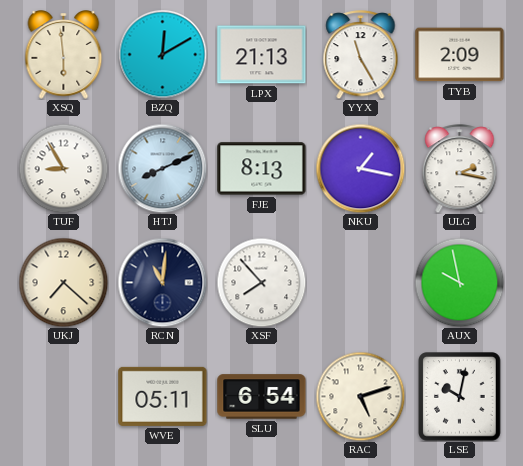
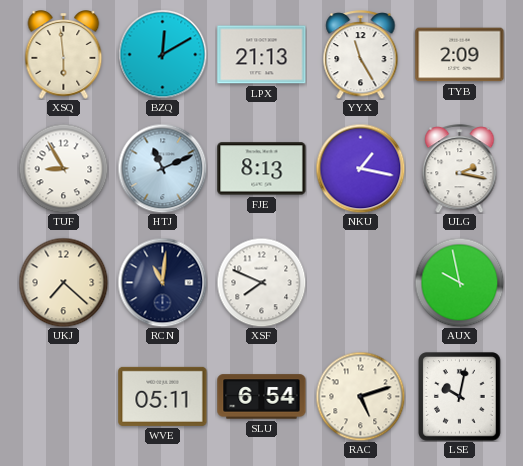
HTJ: 8:11 -> 11:11 (162, 168)
XSF: 7:53 -> 7:49 (261, 282)
